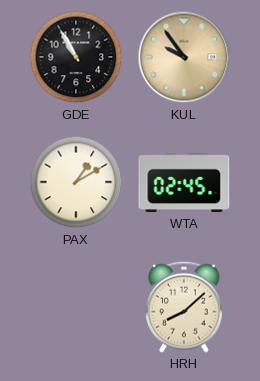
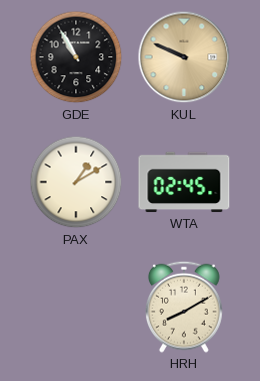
KUL: 9:54 -> 9:49 (184, 57)
HRH: 8:08 -> 8:10 (184, 307)
